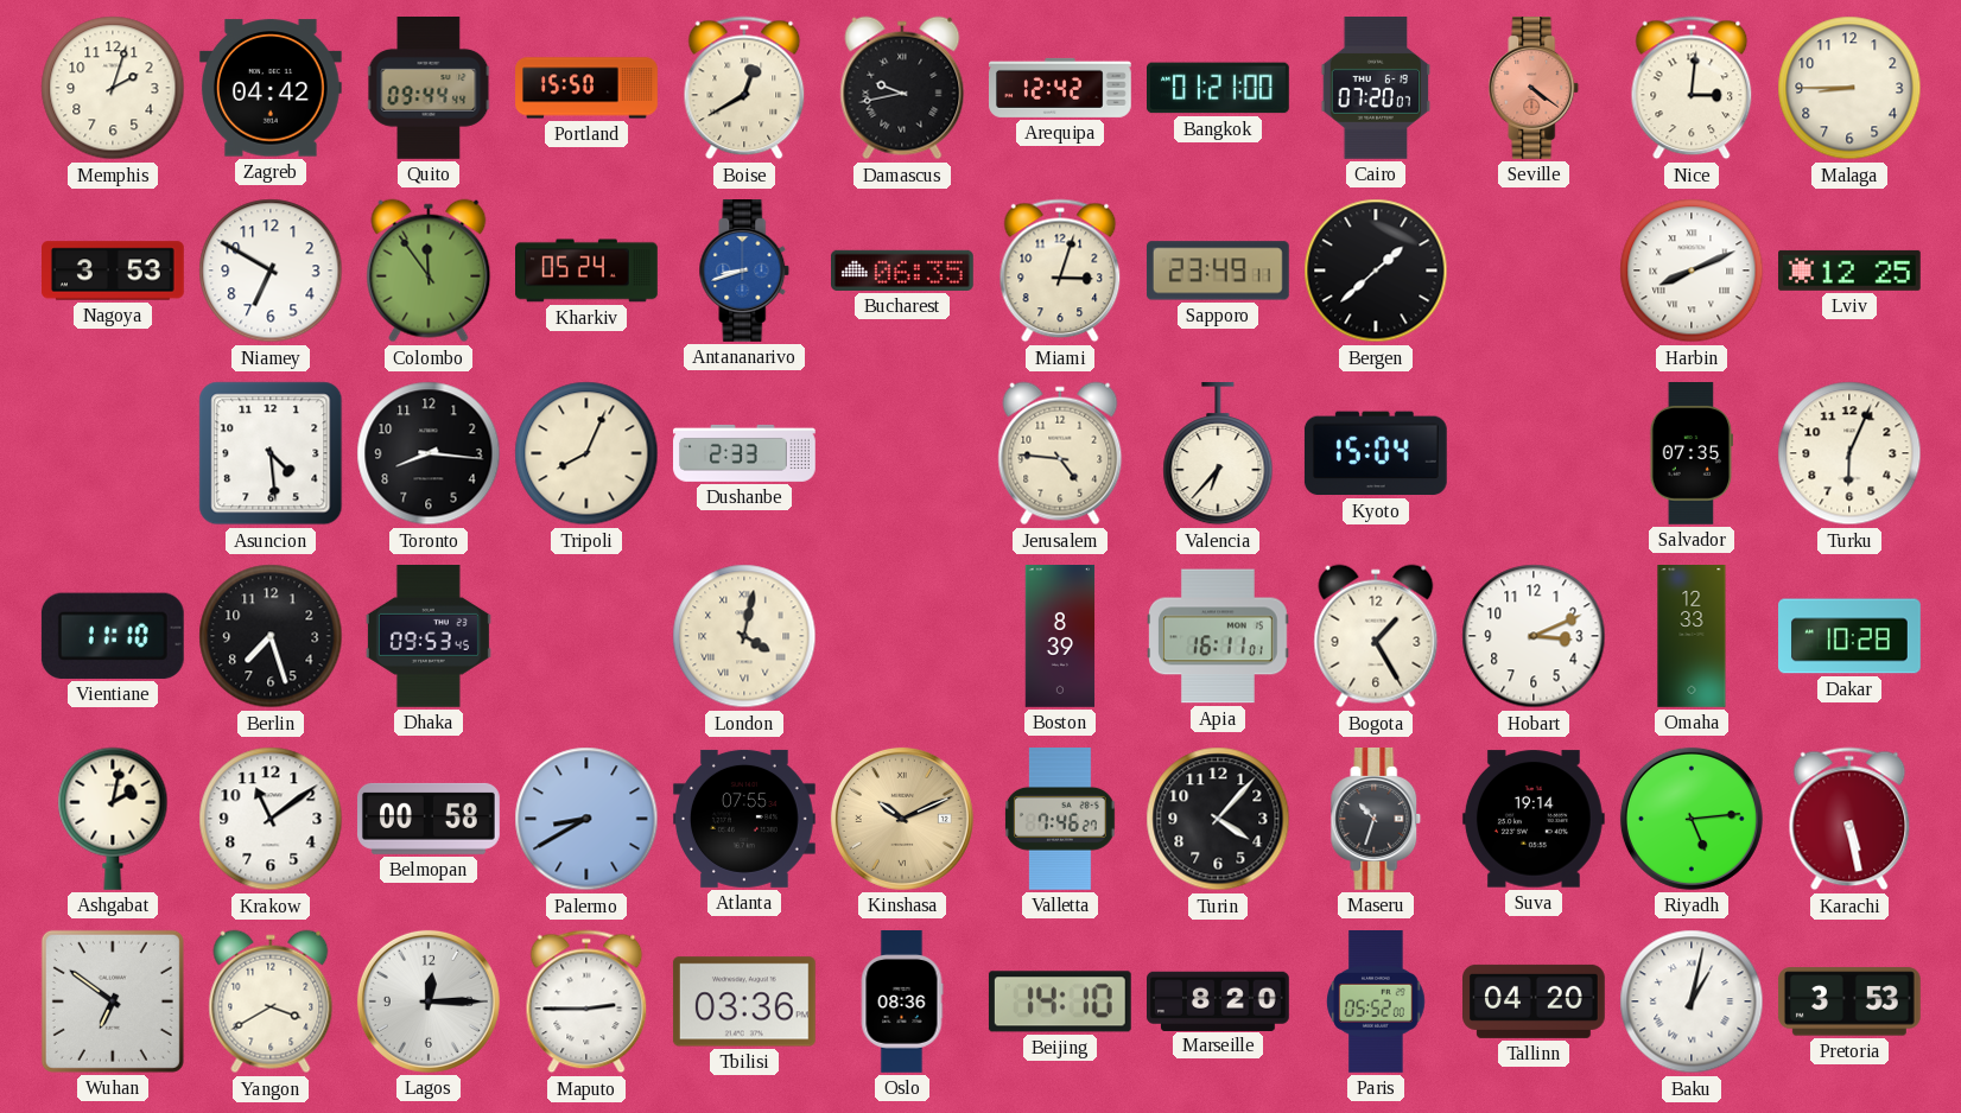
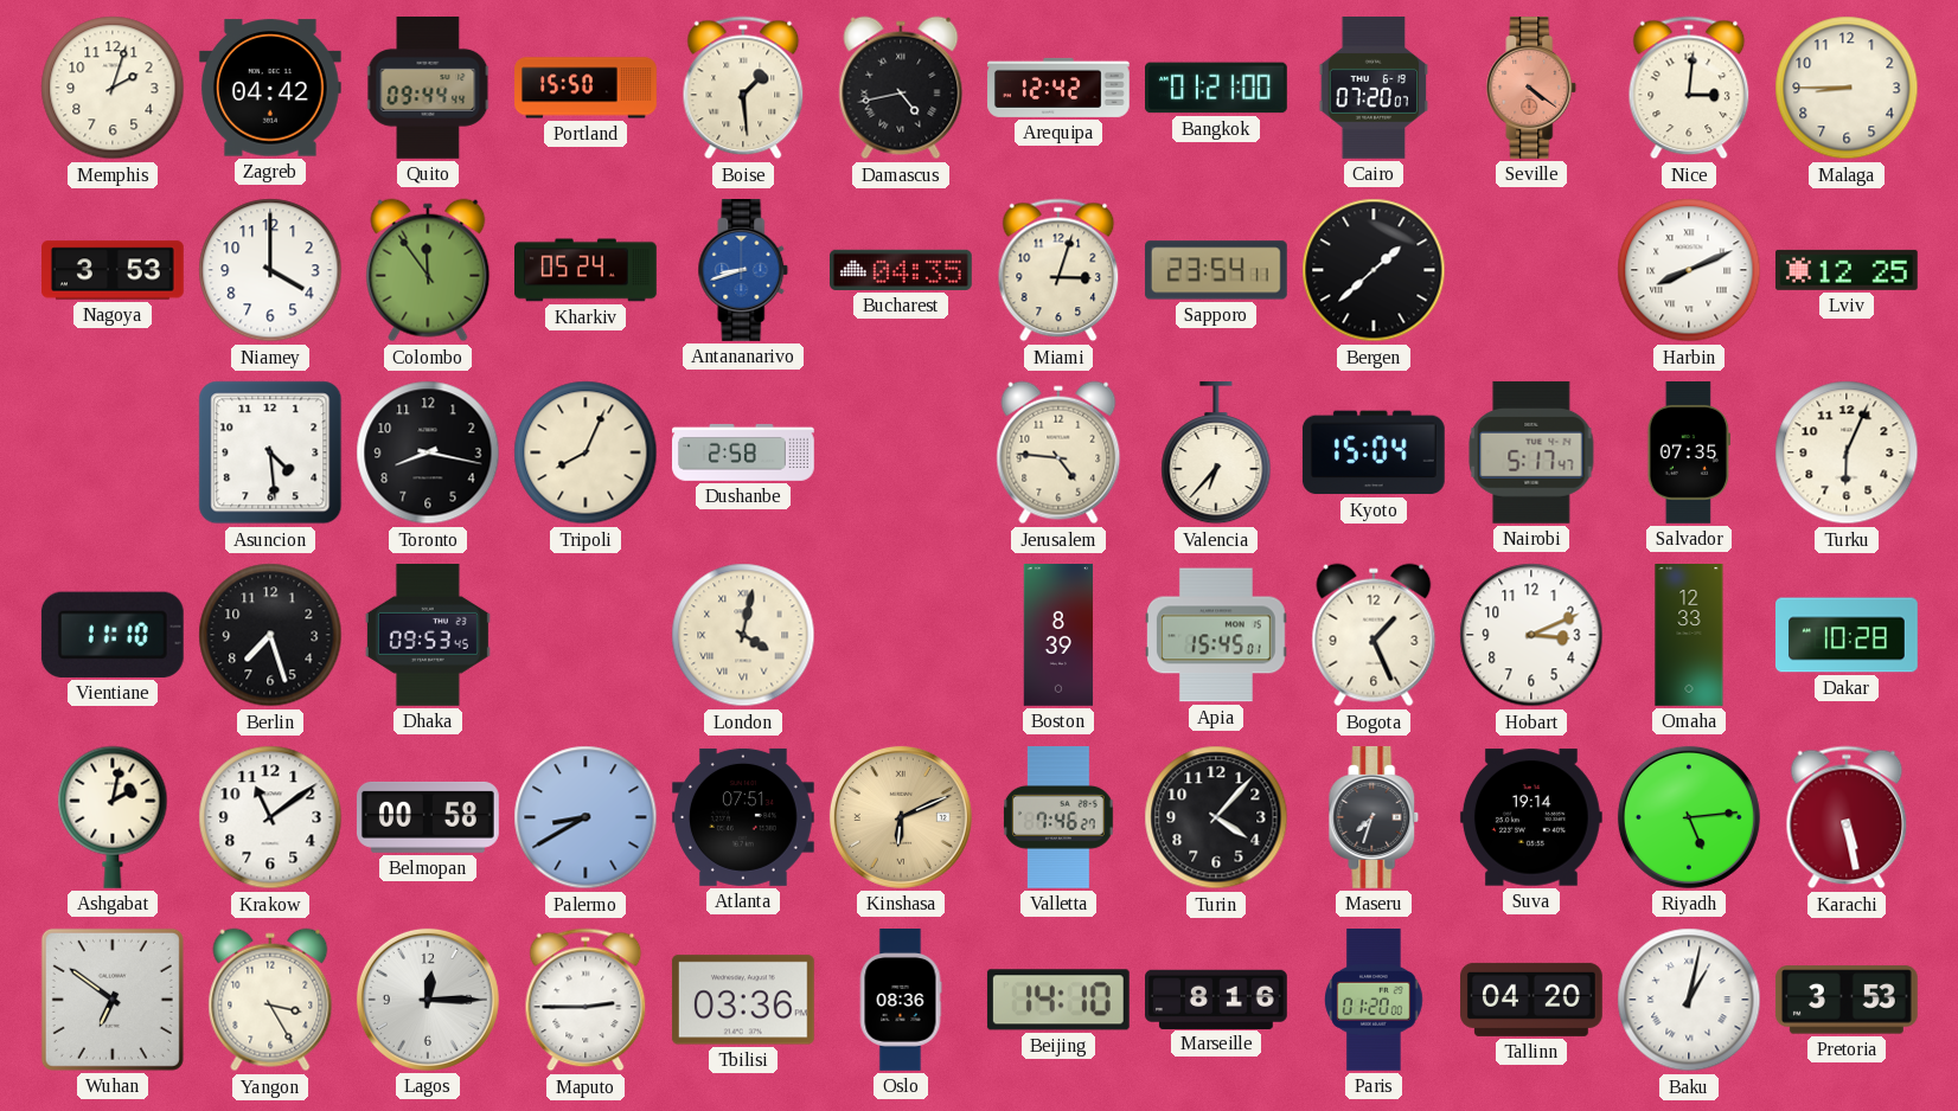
Boise: 12:40 -> 1:29 (743, 88)
Damascus: 9:43 -> 4:43 (901, 88)
Niamey: 6:50 -> 4:00 (270, 270)
Bucharest: 06:35 -> 04:35 (902, 270)
Sapporo: 23:49 -> 23:54 (1216, 270)
Toronto: 8:16 -> 8:17 (428, 452)
Dushanbe: 2:33 -> 2:58 (744, 452)
Nairobi: none -> 5:17 (1531, 452)
Apia: 16:11 -> 15:45 (1217, 635)
Bogota: 1:25 -> 1:26 (1374, 635)
Atlanta: 07:55 -> 07:51 (744, 817)
Kinshasa: 10:11 -> 6:11 (901, 817)
Maseru: 10:33 -> 7:33 (1374, 818)
Yangon: 3:40 -> 3:25 (270, 1000)
Marseille: 8:20 -> 8:16 (1217, 998)
Paris: 05:52 -> 01:20 (1375, 1001)
